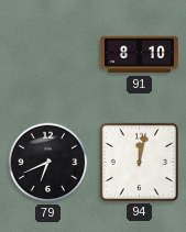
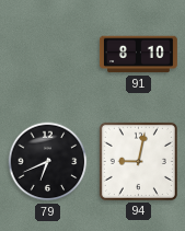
94: 12:02 -> 9:02 (138, 161)
